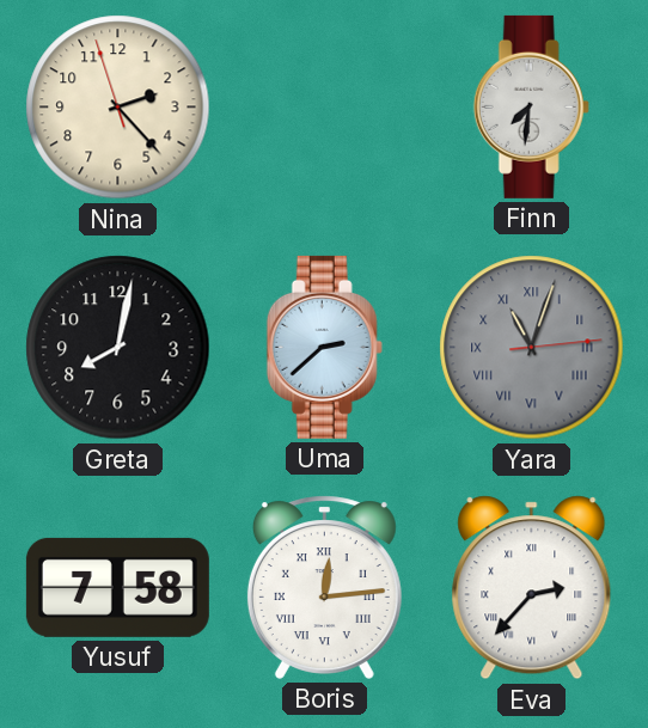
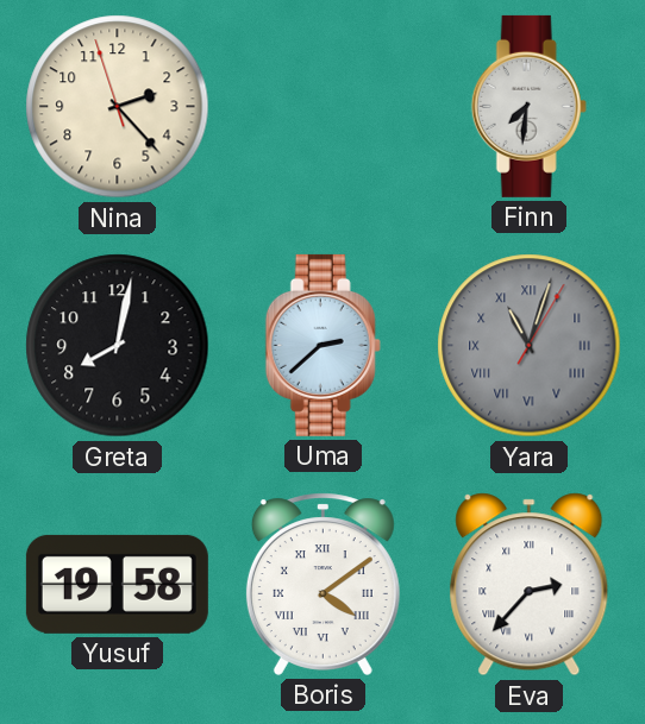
Yara: 11:03:14 -> 11:03:05 (530, 346)
Yusuf: 7:58 -> 19:58 (117, 584)
Boris: 12:14 -> 4:09 (322, 584)
